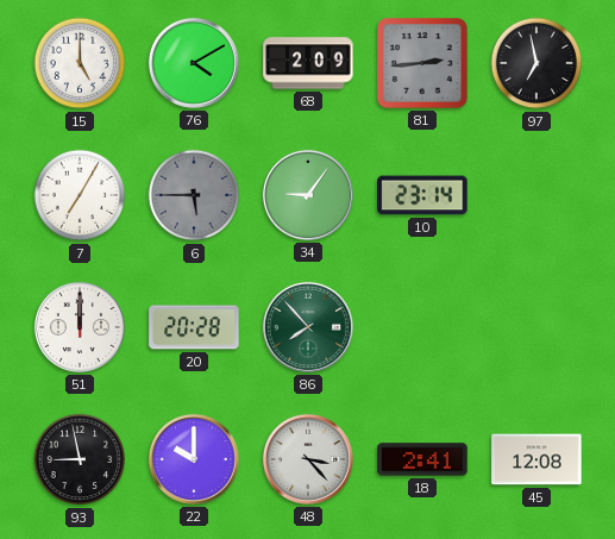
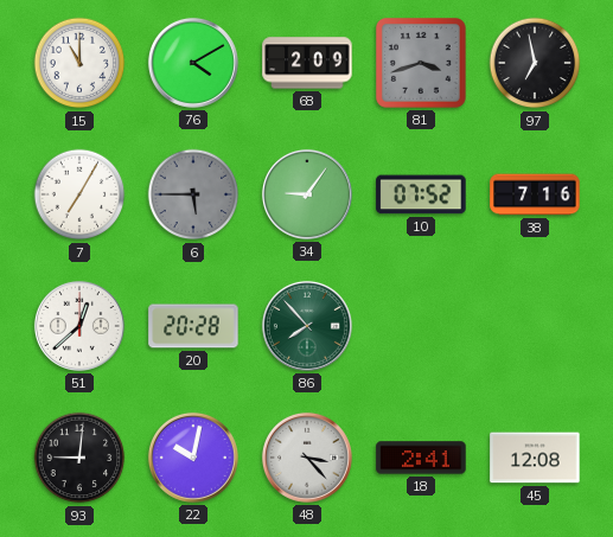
15: 5:00 -> 11:00 (79, 63)
81: 2:44 -> 3:42 (422, 64)
10: 23:14 -> 07:52 (421, 194)
38: none -> 7:16 (535, 194)
51: 12:00 -> 12:38 (79, 326)
93: 8:58 -> 9:01 (79, 458)
22: 10:00 -> 10:02 (193, 458)
